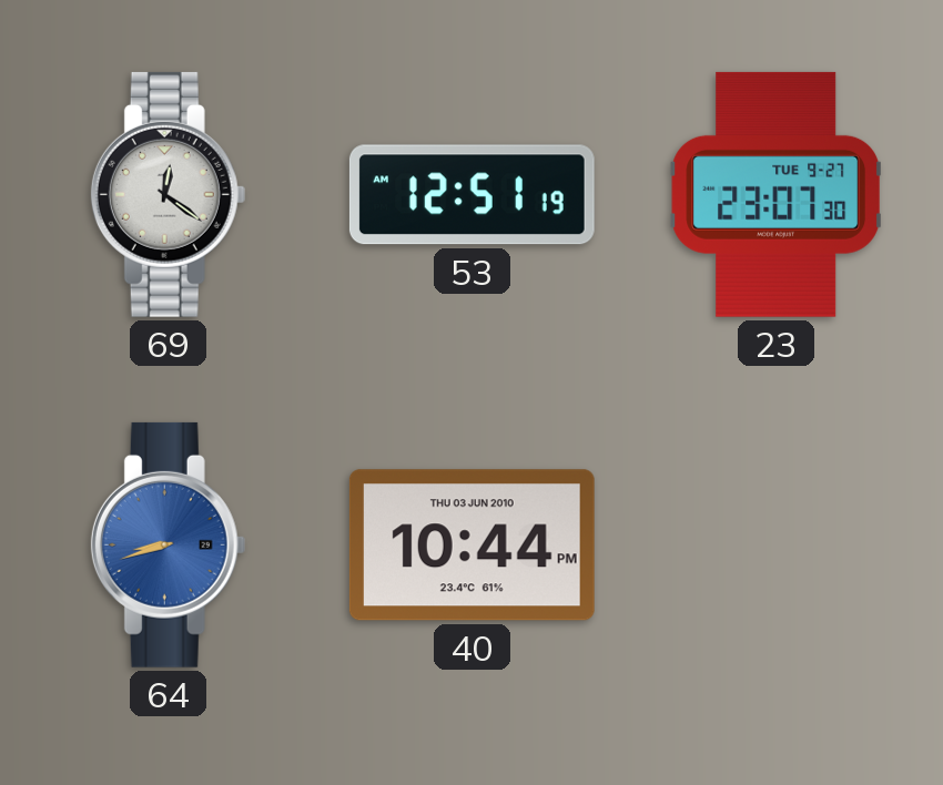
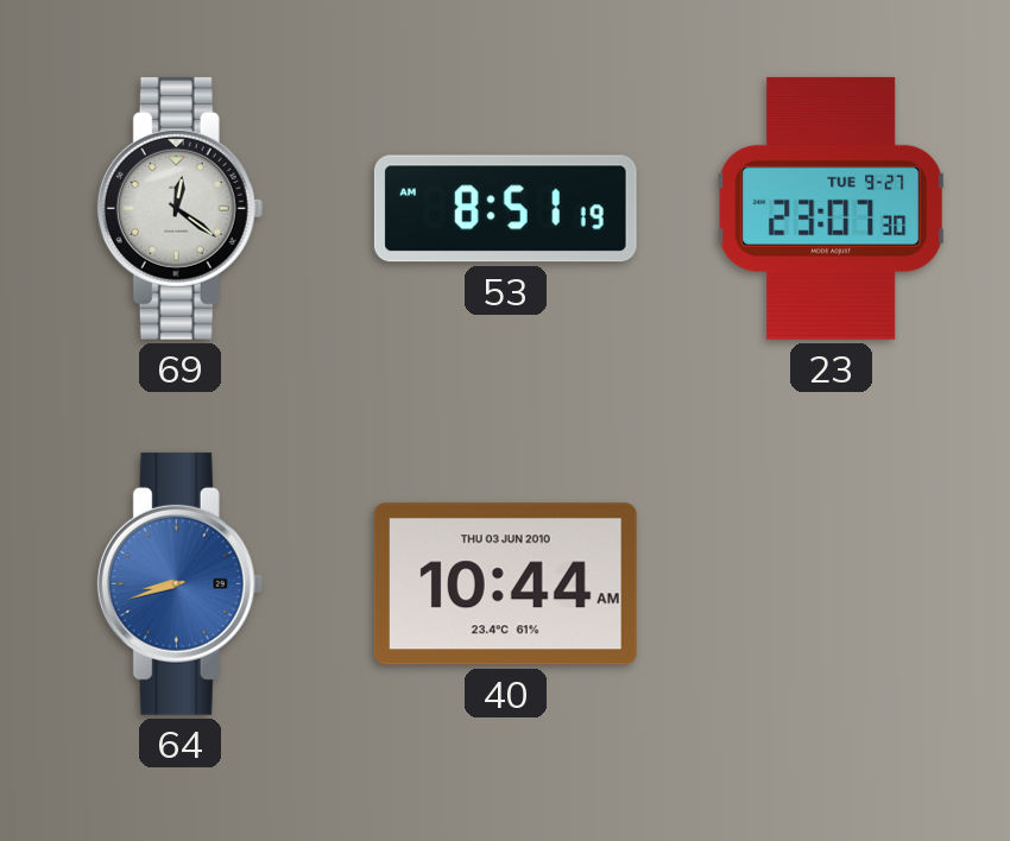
53: 12:51 -> 8:51 (505, 209)
40: 10:44 PM -> 10:44 AM (505, 584)
